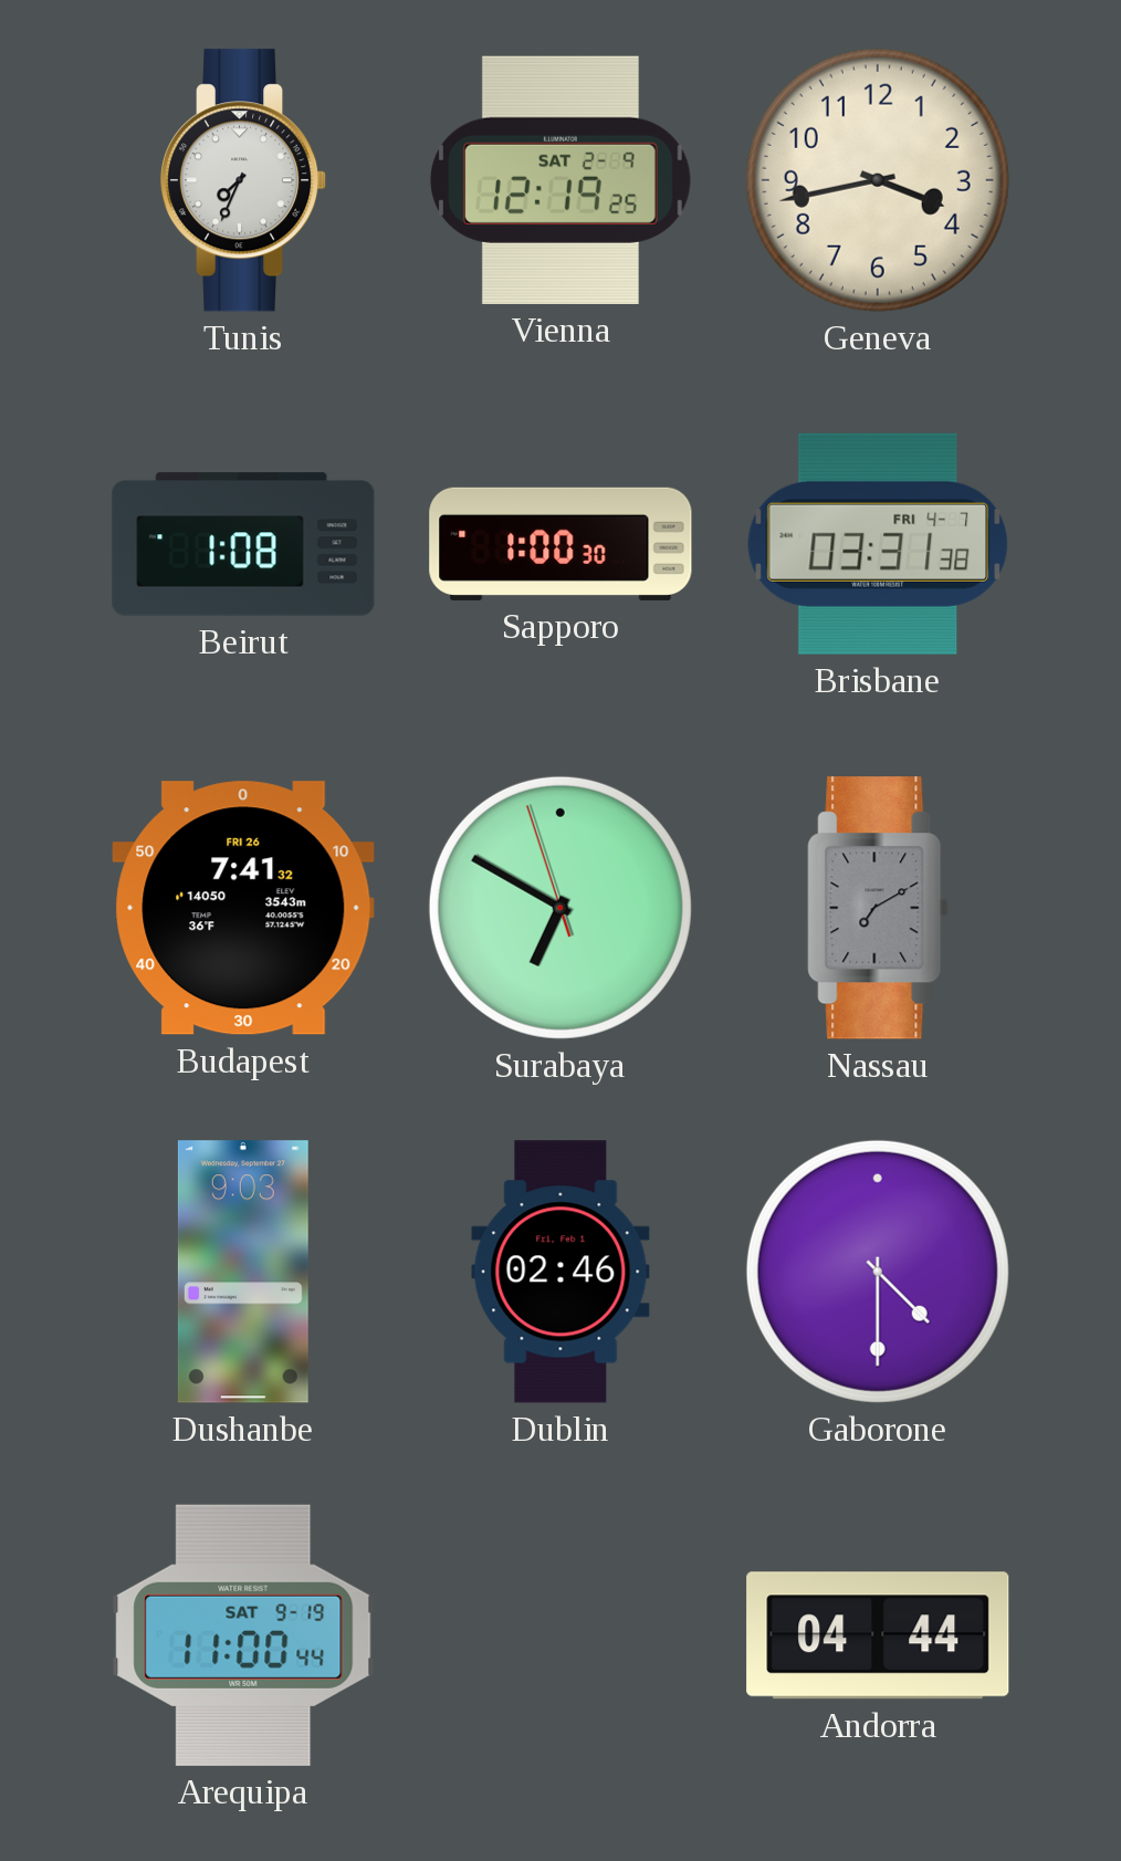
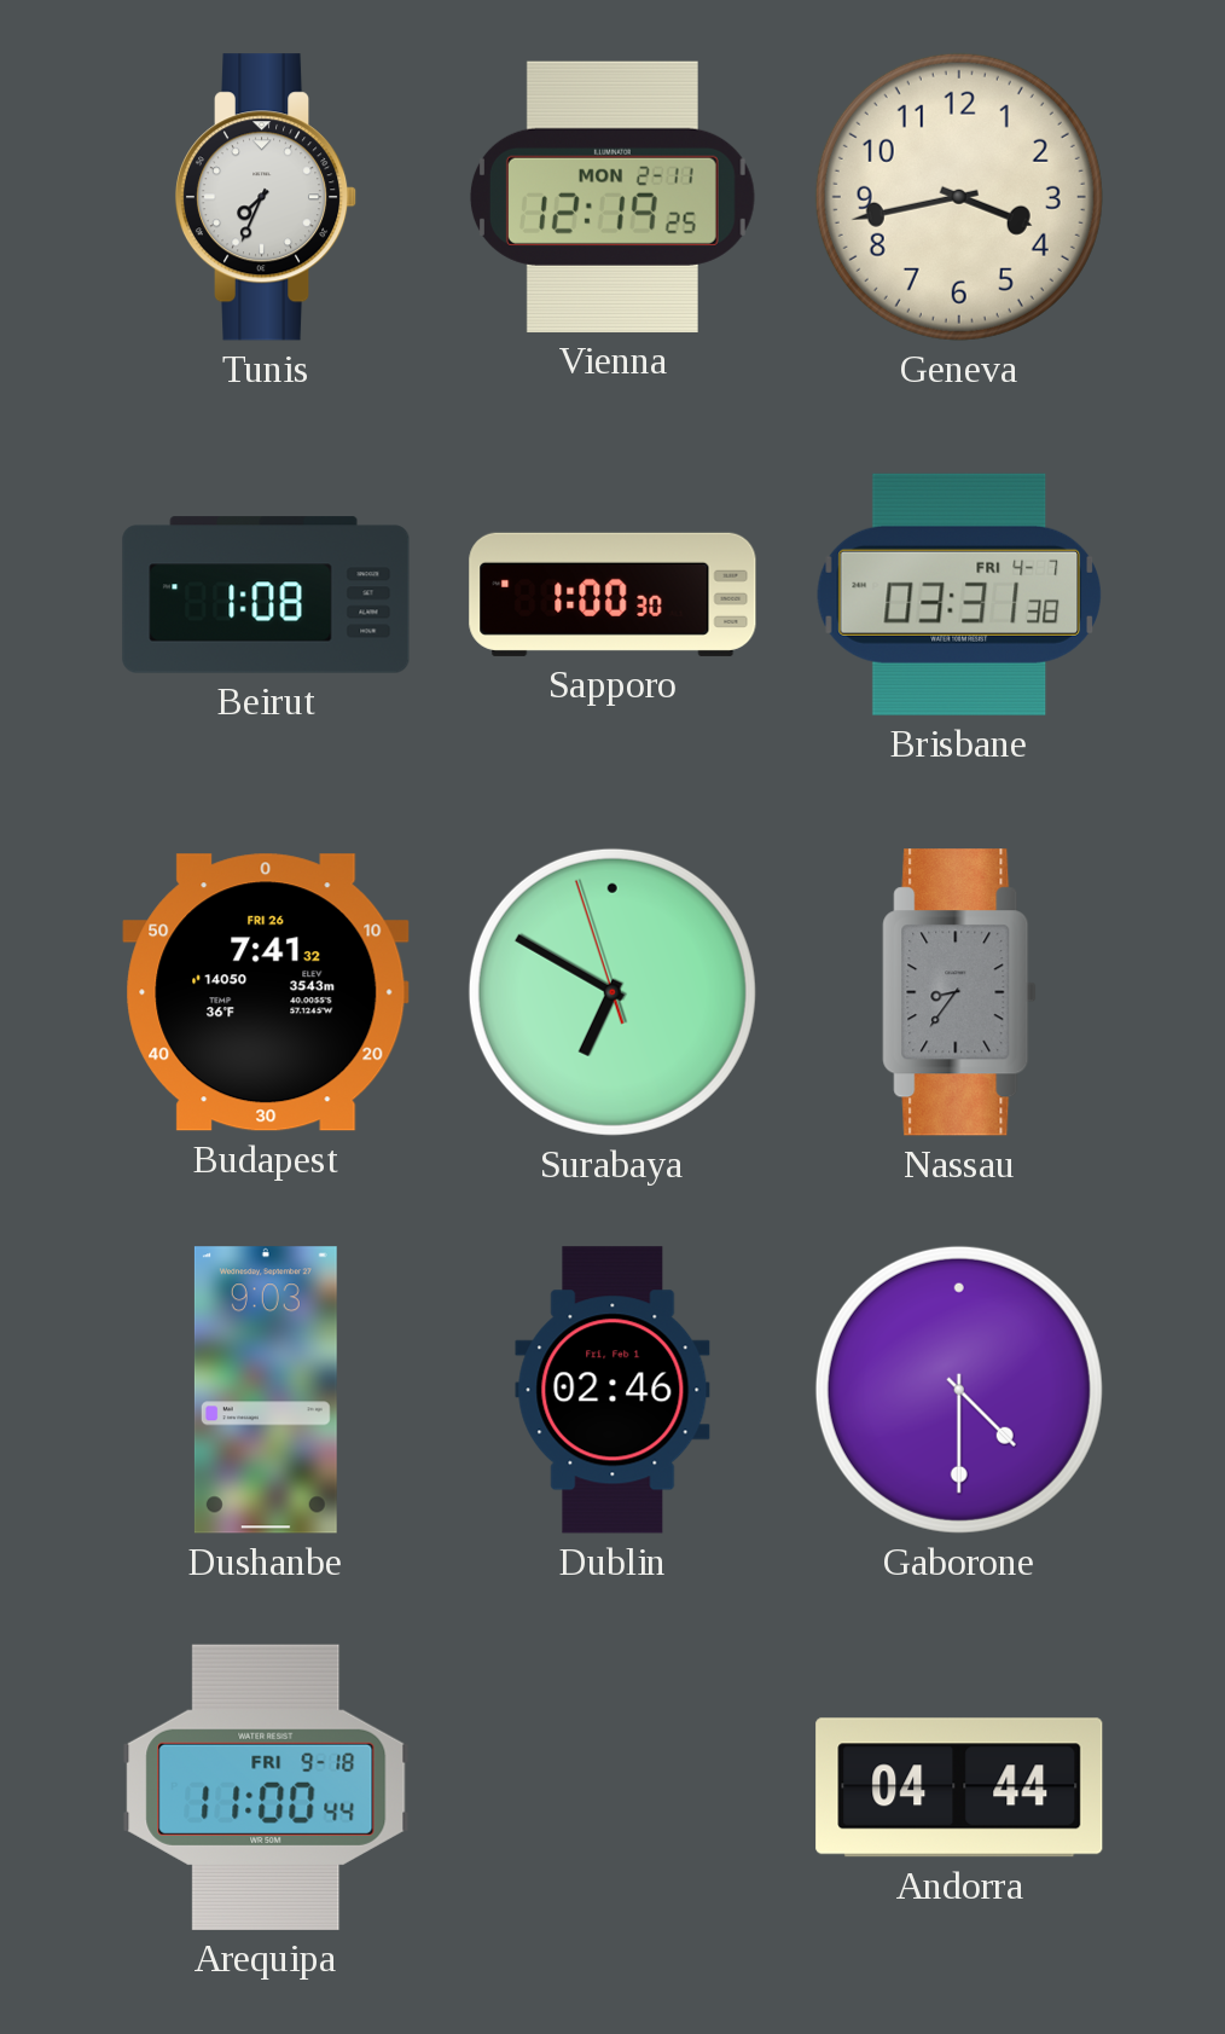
Vienna date: SAT 2-9 -> MON 2-11 (612, 197)
Nassau: 7:10 -> 8:36 (959, 992)
Arequipa date: SAT 9-19 -> FRI 9-18 (266, 1787)
